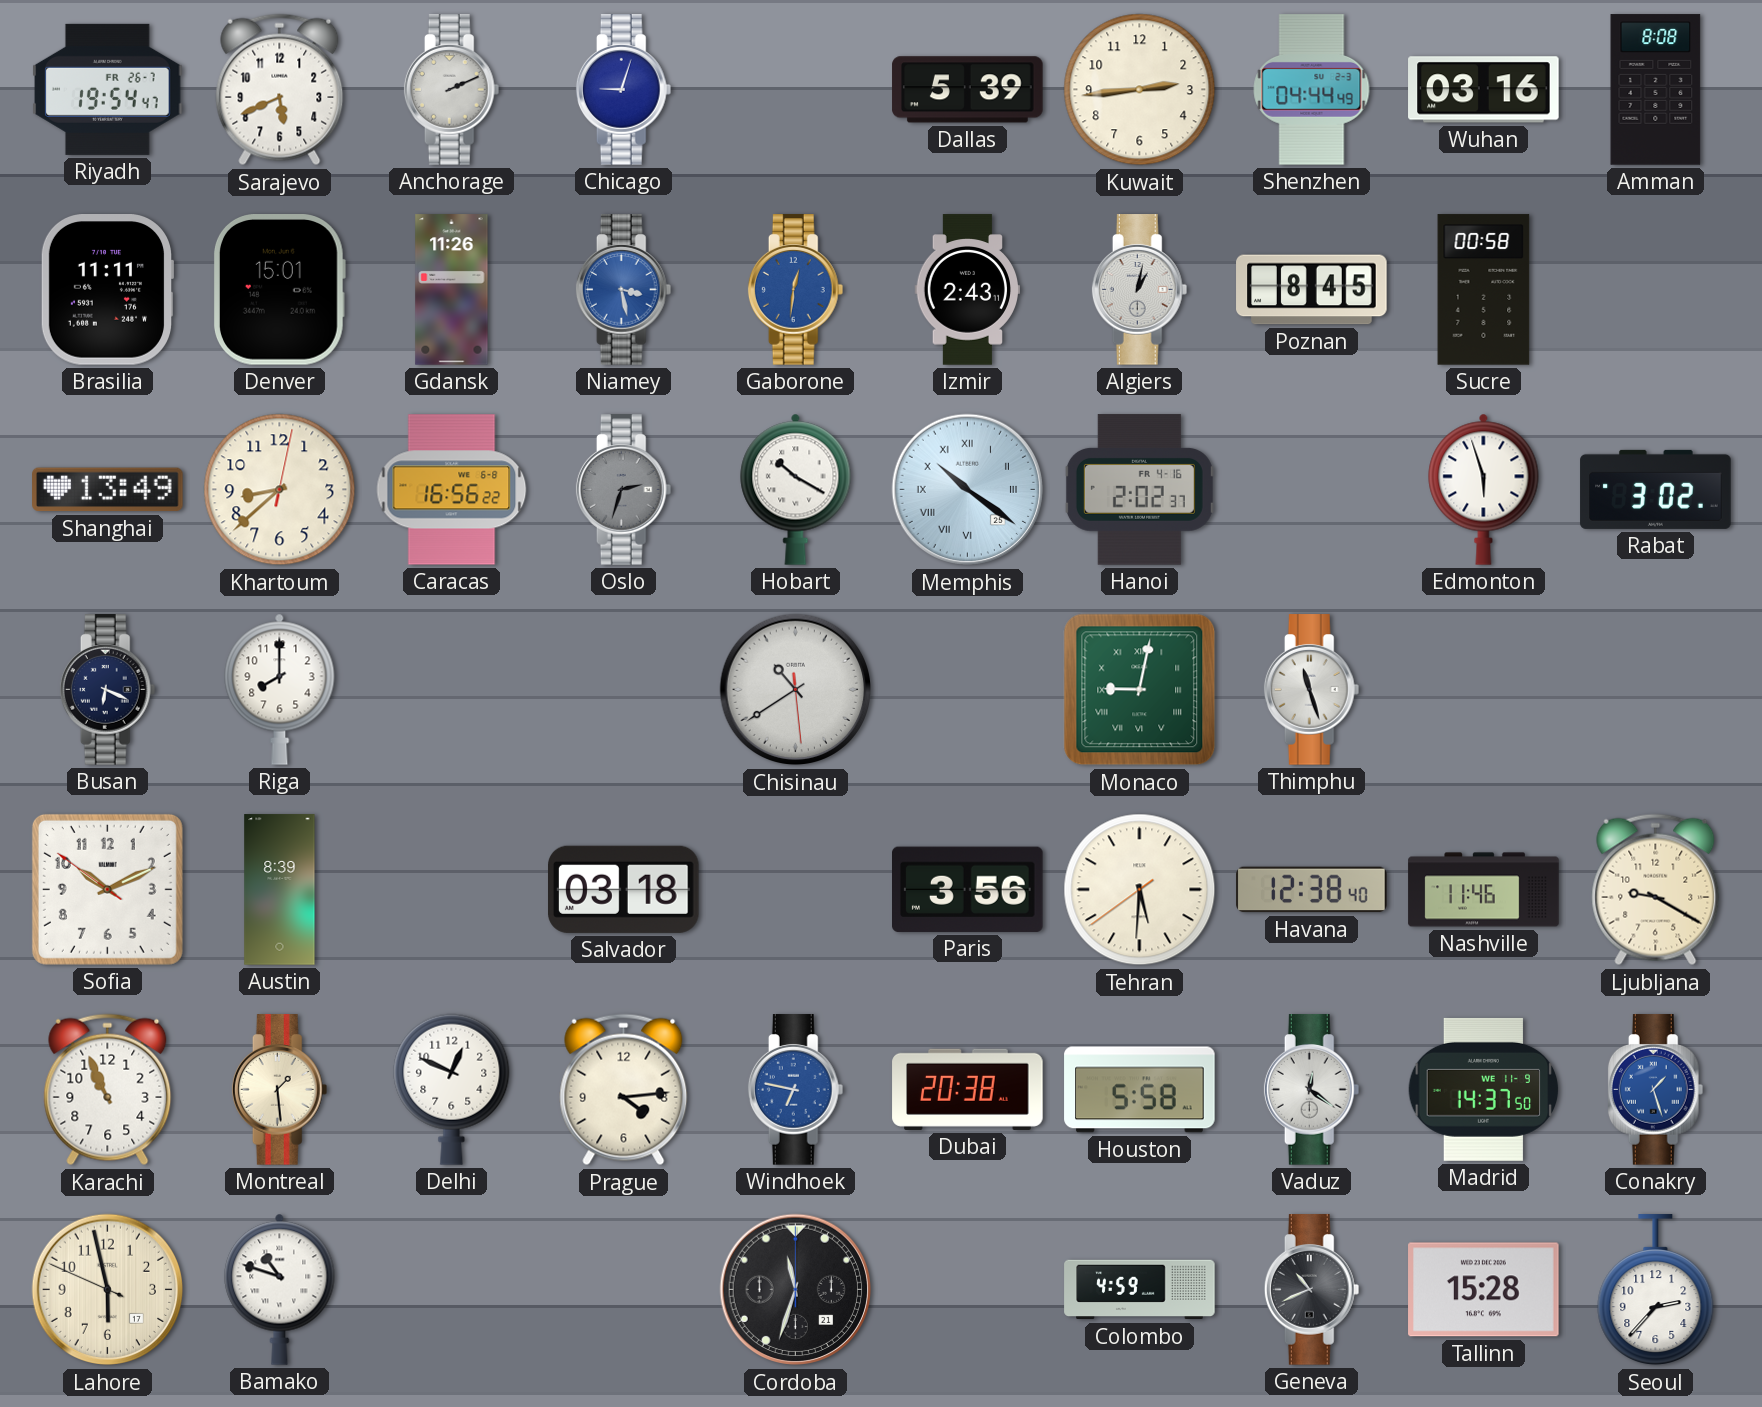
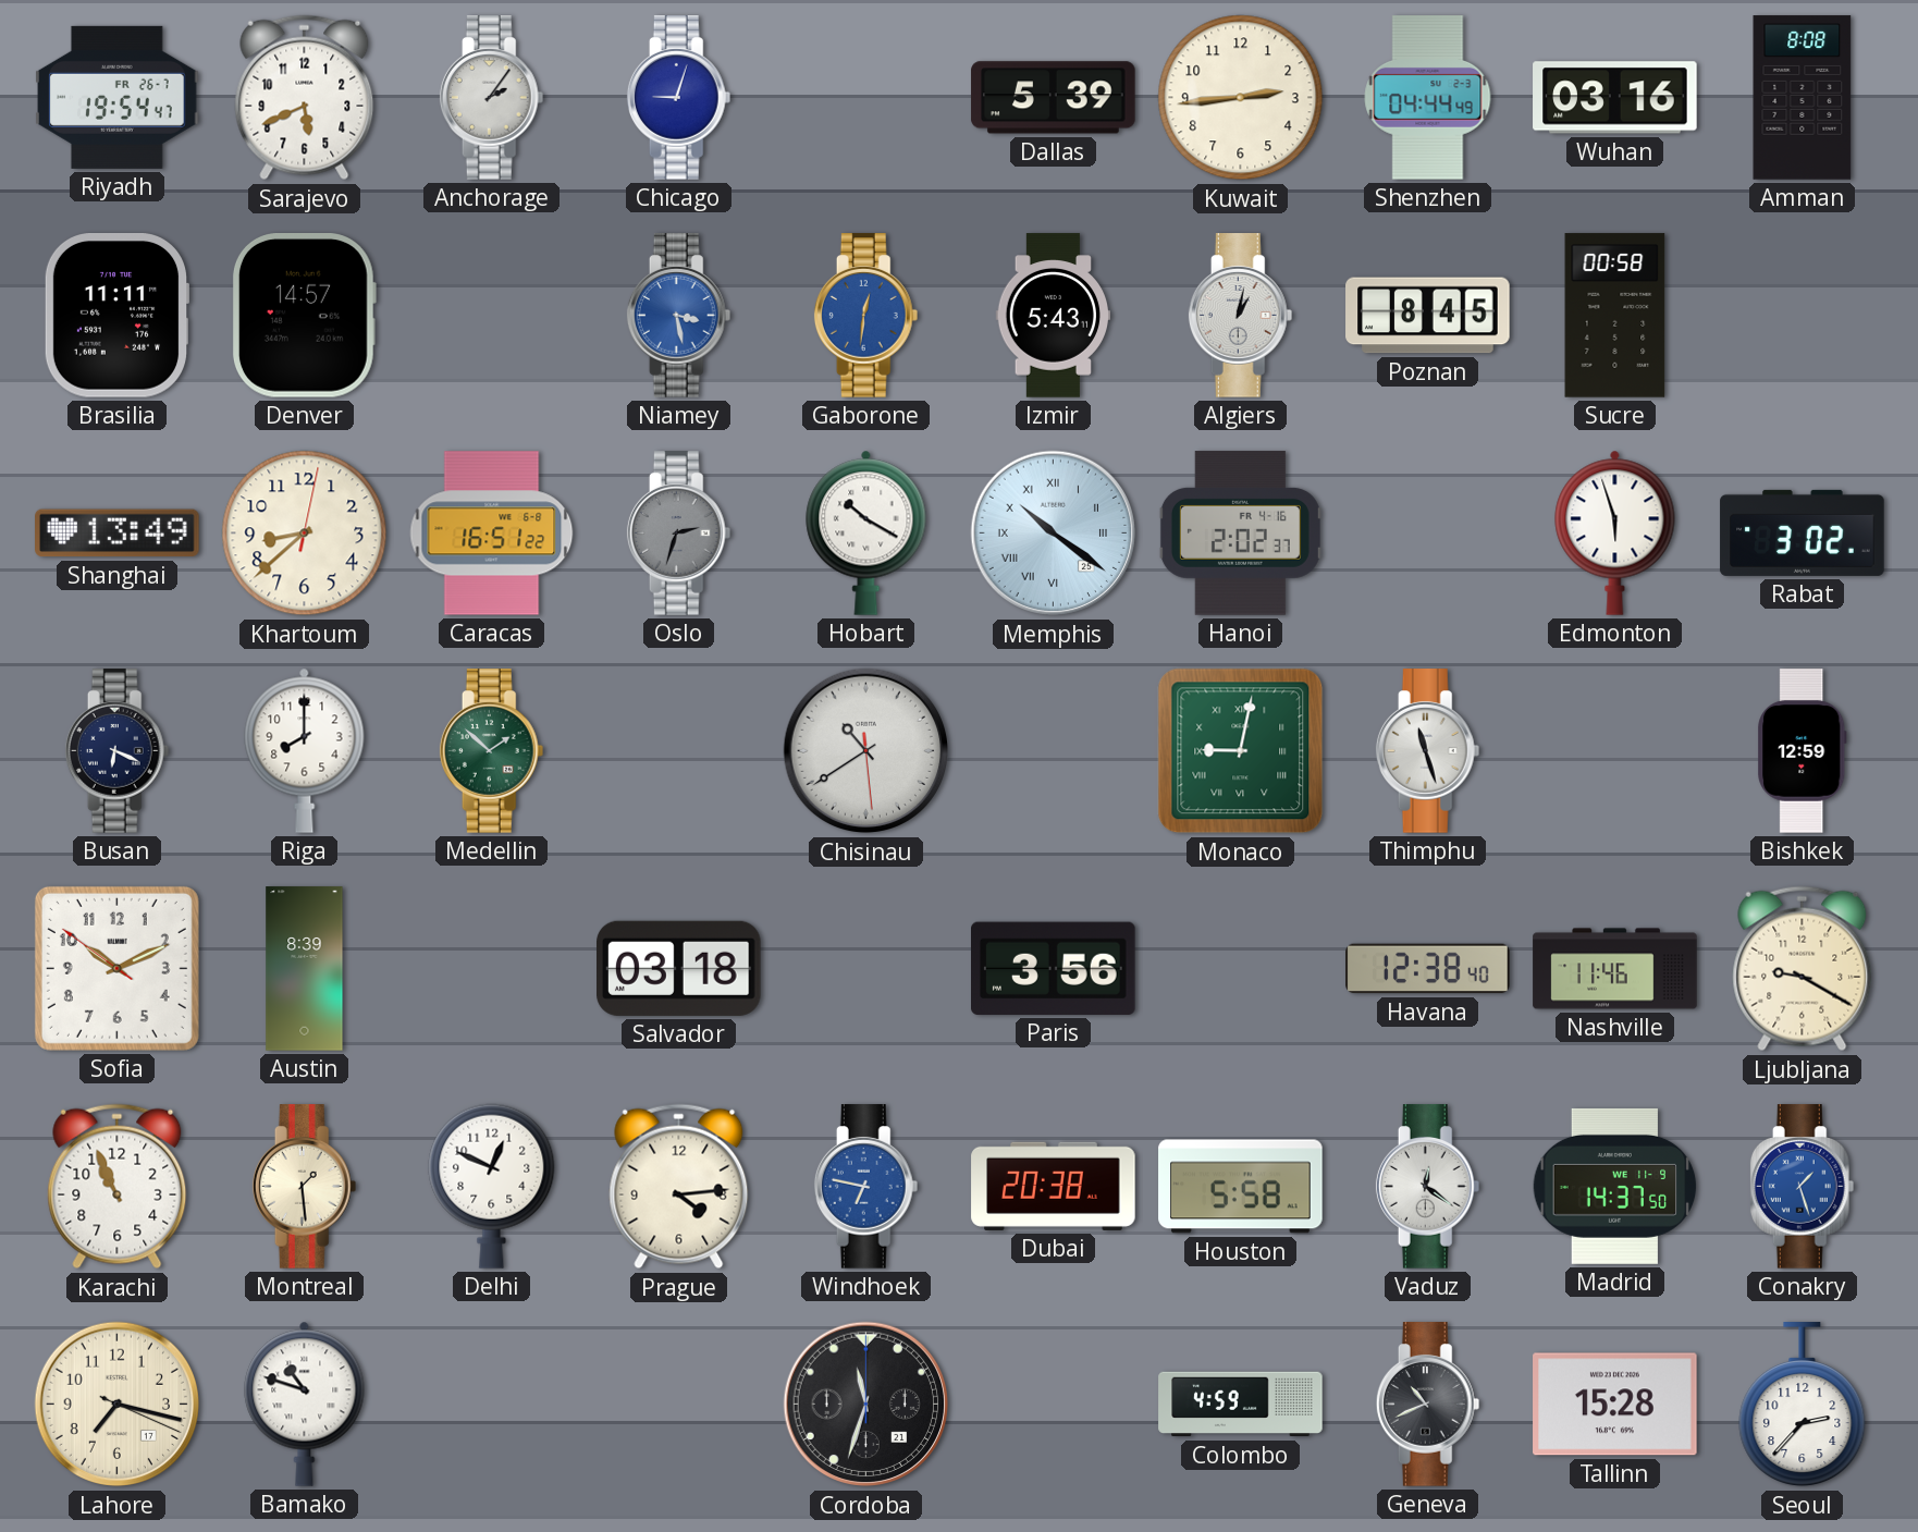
Anchorage: 2:11 -> 2:06 (492, 98)
Denver: 15:01 -> 14:57 (304, 316)
Gdansk: 11:26 -> none (452, 290)
Izmir: 2:43 -> 5:43 (1053, 316)
Caracas: 16:56 -> 16:51 (492, 534)
Medellin: none -> 1:52 (492, 751)
Bishkek: none -> 12:59 (1803, 751)
Tehran: 5:30 -> none (1140, 890)
Lahore: 5:57 -> 7:17 (118, 1405)
